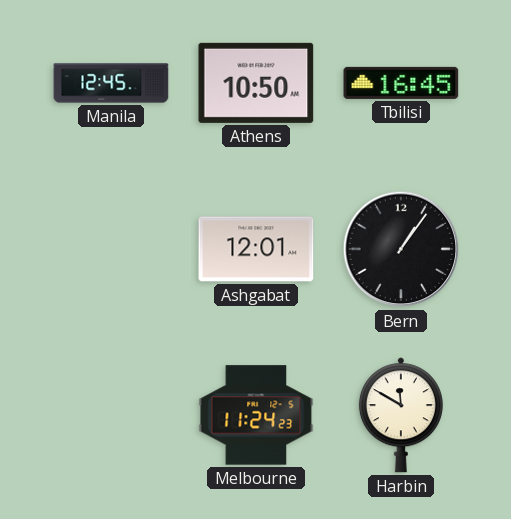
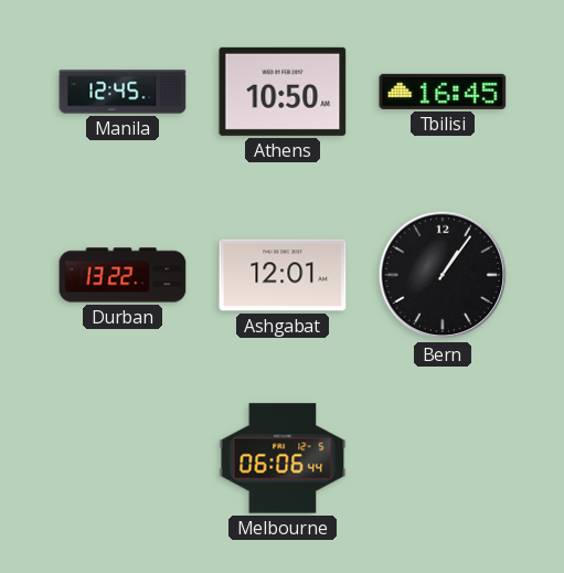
Durban: none -> 13:22 (123, 275)
Melbourne: 11:24 -> 06:06 (283, 458)
Harbin: 11:50 -> none (401, 415)
